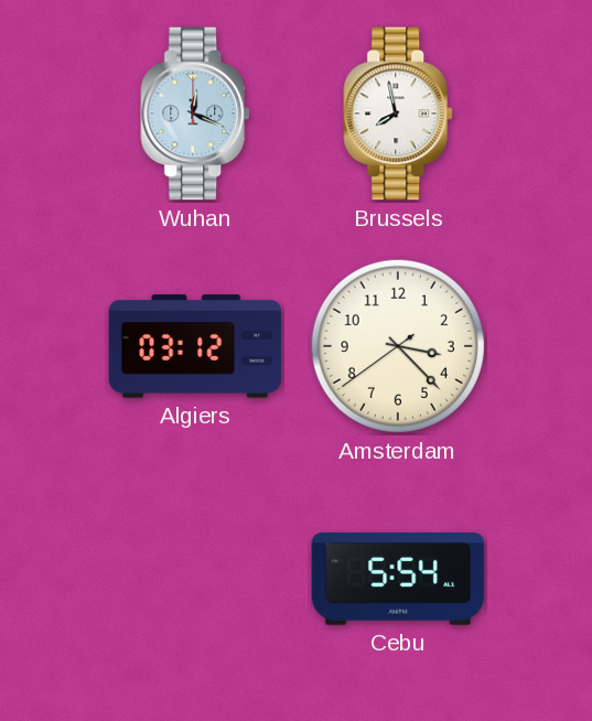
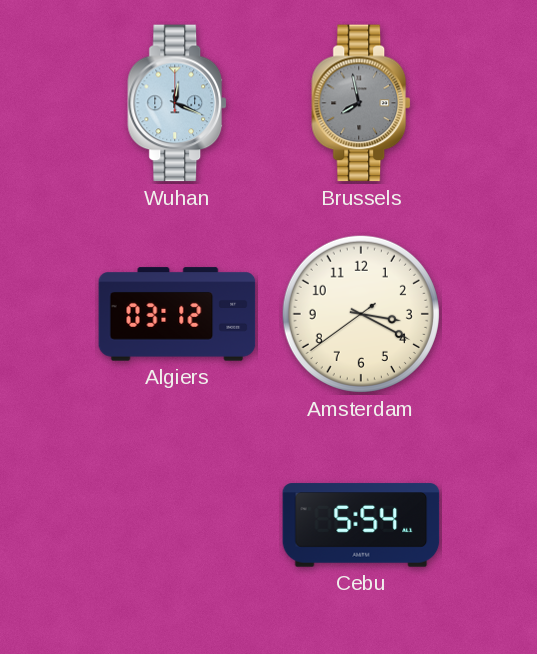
Brussels dial: white -> grey (362, 103)
Amsterdam: 3:22 -> 3:19 (361, 314)
